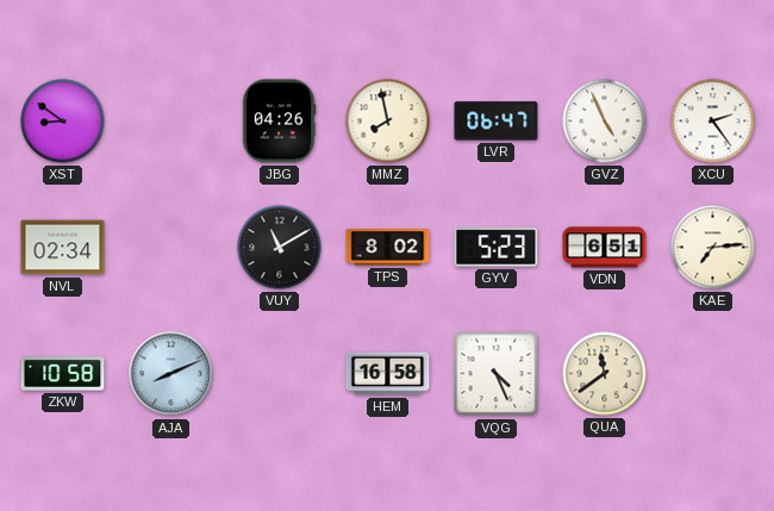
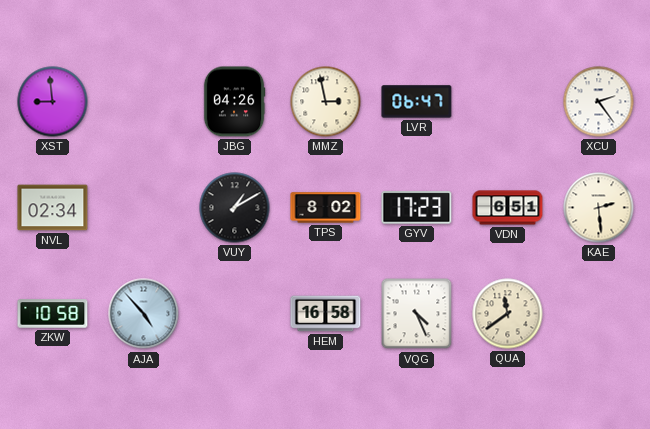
XST: 8:51 -> 8:59 (53, 102)
MMZ: 7:58 -> 2:58 (326, 102)
GVZ: 4:56 -> none (605, 121)
VUY: 11:10 -> 1:10 (235, 208)
GYV: 5:23 -> 17:23 (417, 208)
KAE: 7:14 -> 2:29 (599, 208)
AJA: 8:11 -> 4:53 (144, 314)
